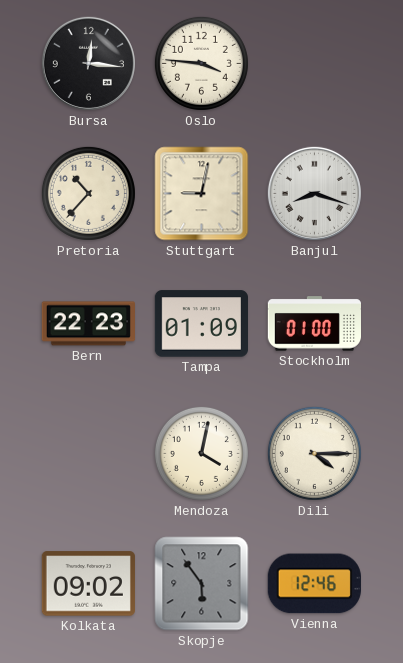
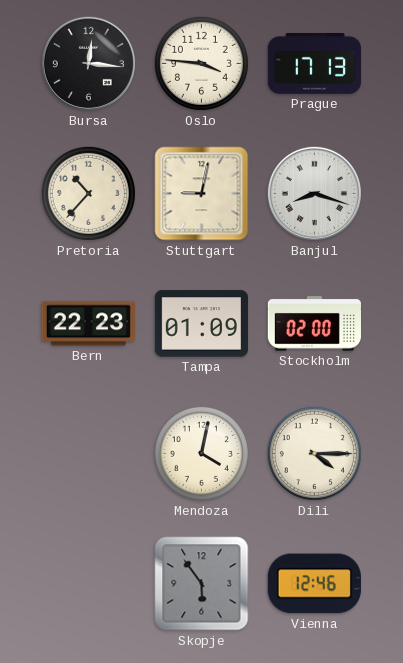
Prague: none -> 17:13 (314, 64)
Stockholm: 01:00 -> 02:00 (314, 324)
Kolkata: 09:02 -> none (88, 584)
